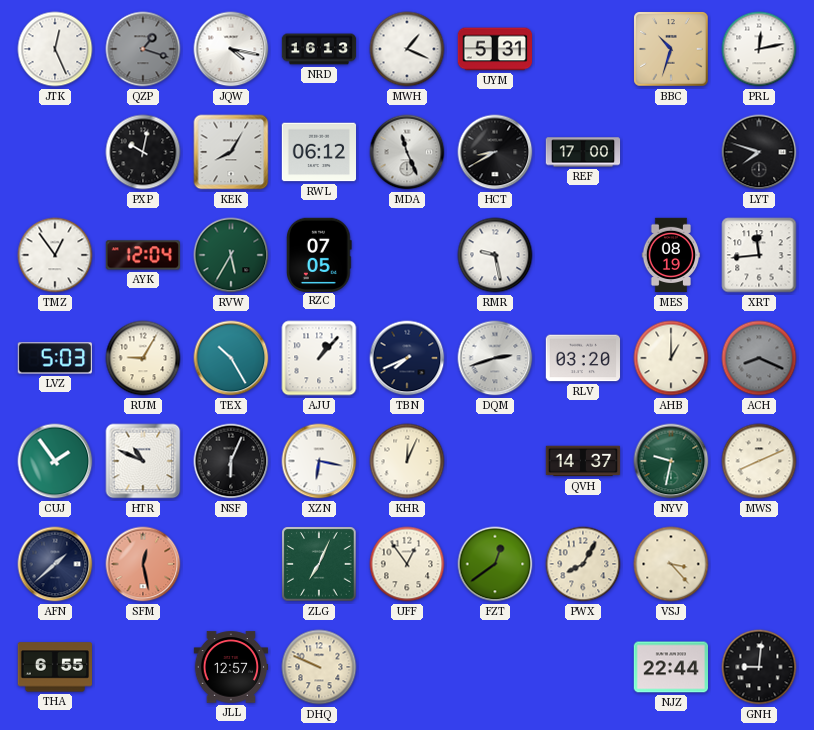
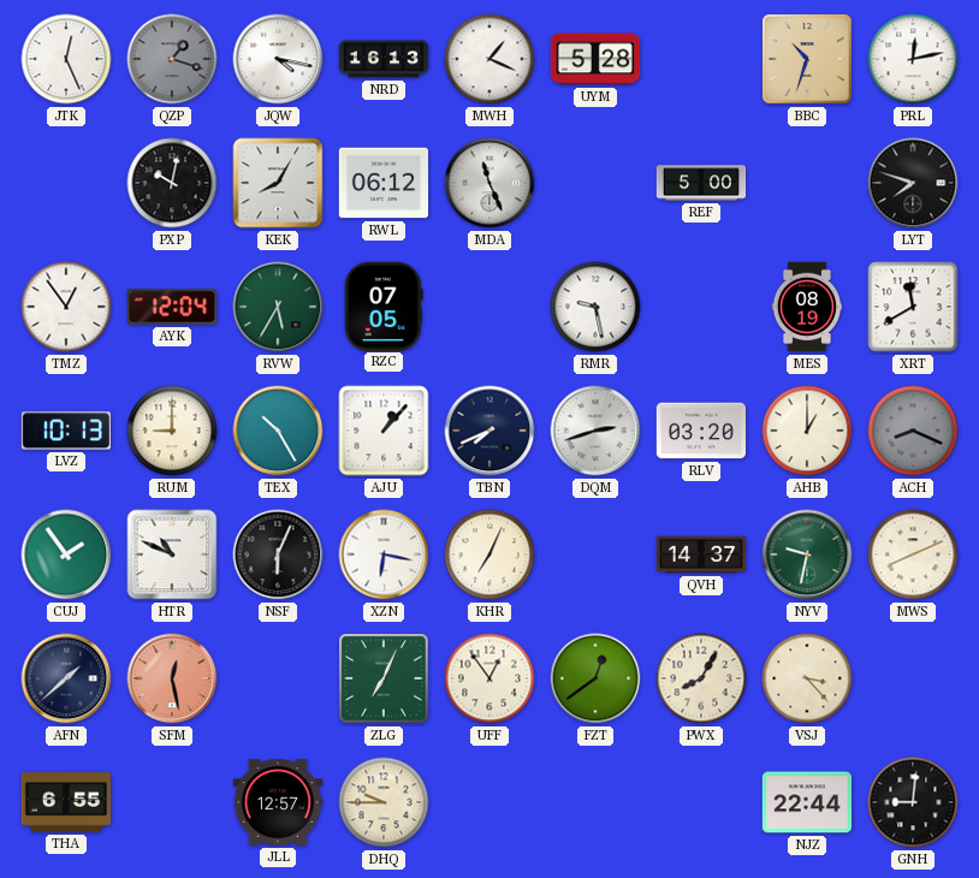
UYM: 5:31 -> 5:28 (595, 59)
HCT: 8:40 -> none (495, 152)
REF: 17:00 -> 5:00 (701, 183)
XRT: 11:44 -> 11:40 (913, 307)
LVZ: 5:03 -> 10:13 (65, 431)
RUM: 9:05 -> 9:00 (172, 431)
KHR: 12:04 -> 7:04 (489, 554)
DHQ: 9:49 -> 9:45 (384, 802)
